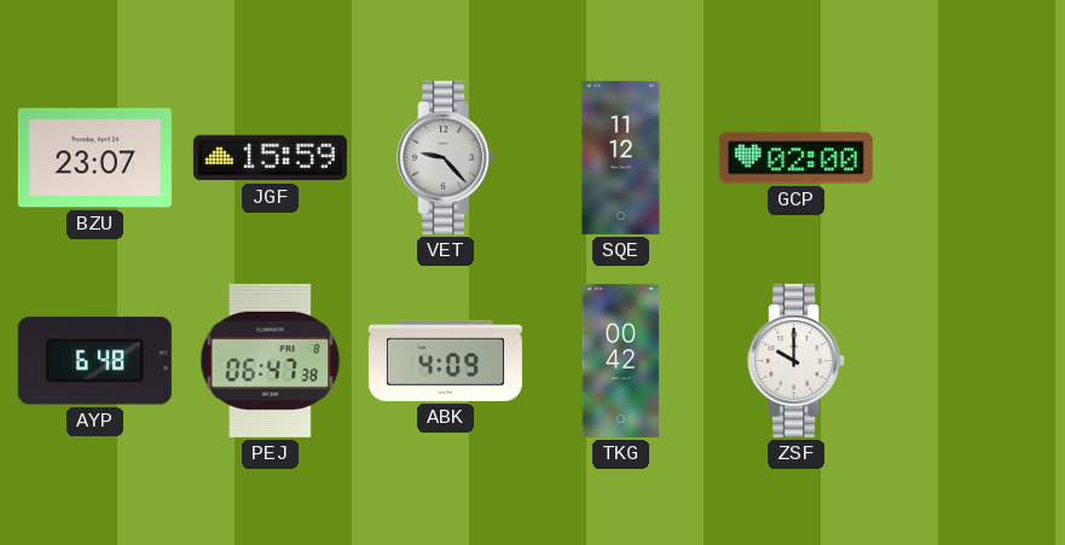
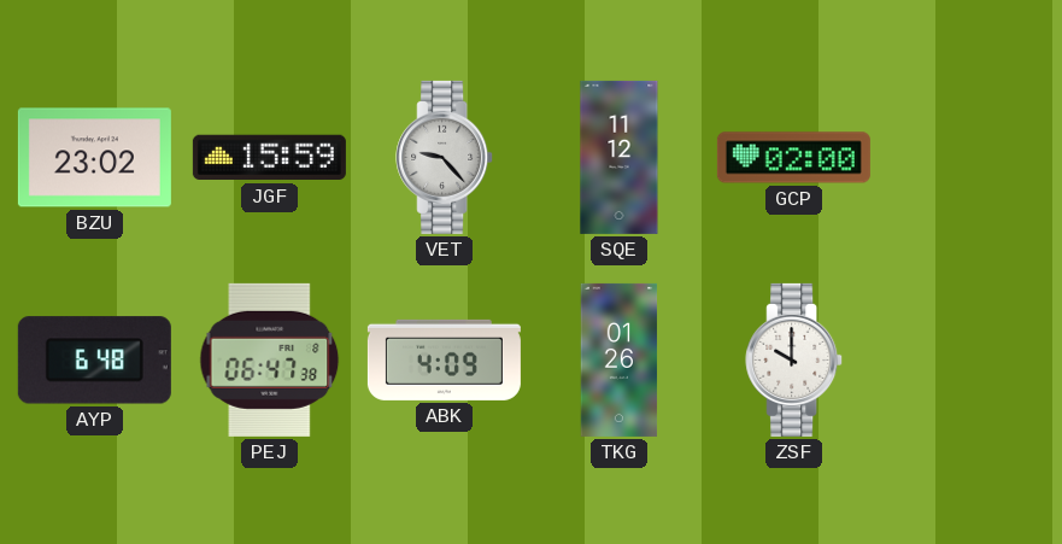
BZU: 23:07 -> 23:02 (94, 158)
TKG: 00:42 -> 01:26 (620, 359)
